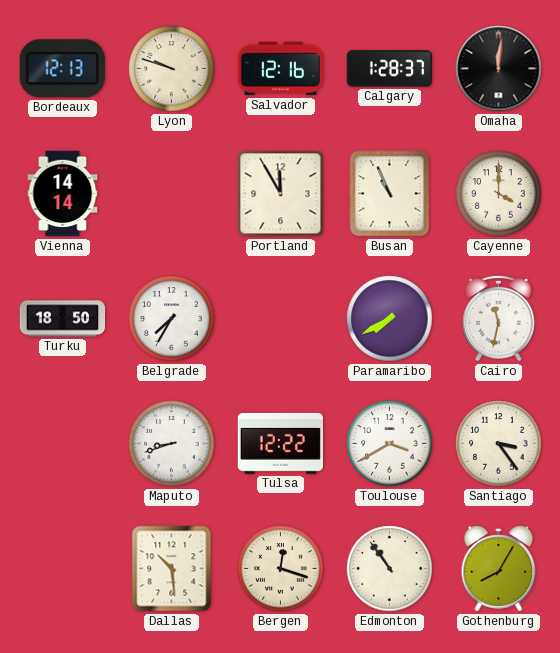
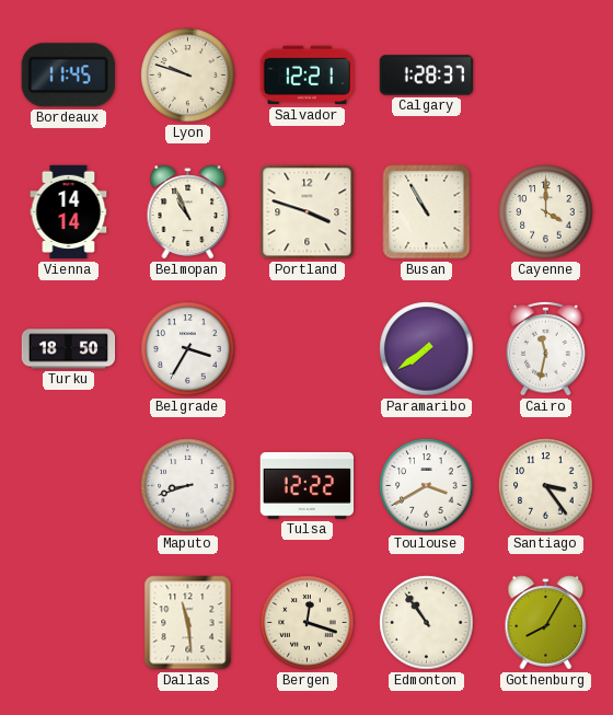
Bordeaux: 12:13 -> 11:45 (68, 76)
Salvador: 12:16 -> 12:21 (307, 76)
Omaha: 12:01 -> none (499, 69)
Belmopan: none -> 10:56 (188, 212)
Portland: 11:55 -> 3:48 (308, 212)
Busan: 10:56 -> 10:55 (427, 212)
Belgrade: 7:35 -> 3:35 (188, 349)
Paramaribo: 7:40 -> 7:39 (427, 349)
Dallas: 10:29 -> 11:29 (188, 623)
